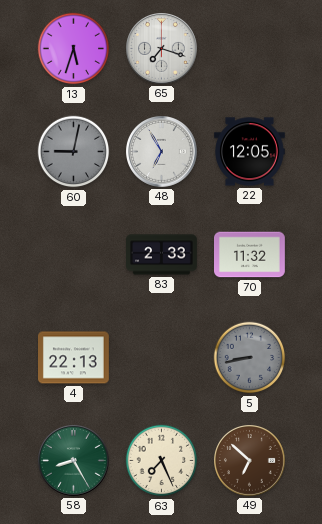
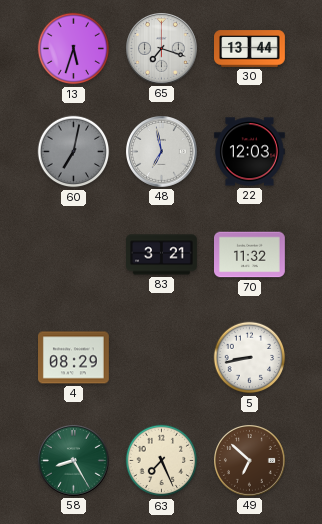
30: none -> 13:44 (250, 49)
60: 9:02 -> 7:02 (74, 152)
48: 6:55 -> 6:58 (162, 152)
22: 12:05 -> 12:03 (250, 152)
83: 2:33 -> 3:21 (162, 255)
4: 22:13 -> 08:29 (74, 358)
5 dial: grey -> white (250, 358)
